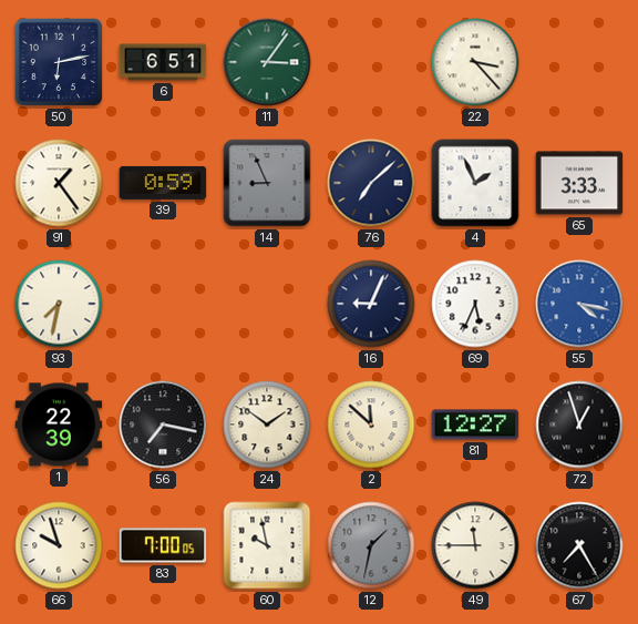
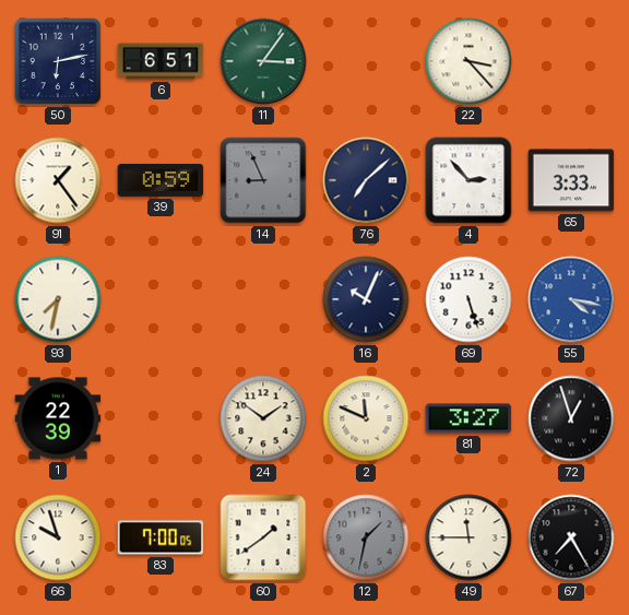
4: 1:56 -> 2:53 (468, 180)
16: 9:04 -> 10:04 (366, 299)
69: 5:34 -> 5:27 (468, 299)
56: 7:17 -> none (163, 424)
2: 11:52 -> 11:49 (366, 418)
81: 12:27 -> 3:27 (468, 418)
60: 9:58 -> 1:39 (263, 537)
